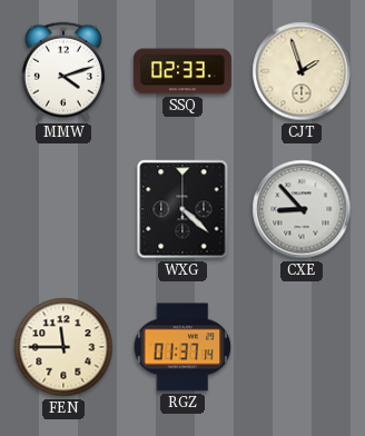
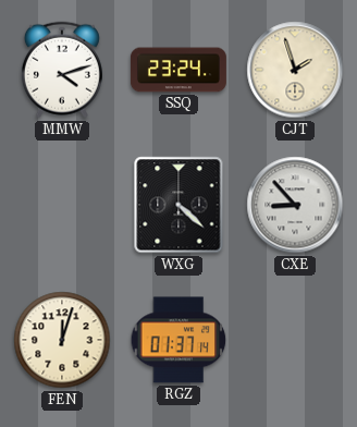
SSQ: 02:33 -> 23:24 (178, 70)
FEN: 11:45 -> 12:03 (62, 340)
